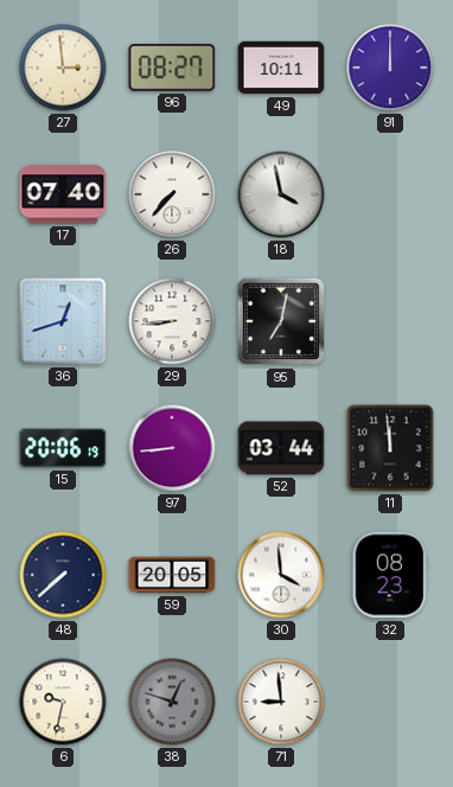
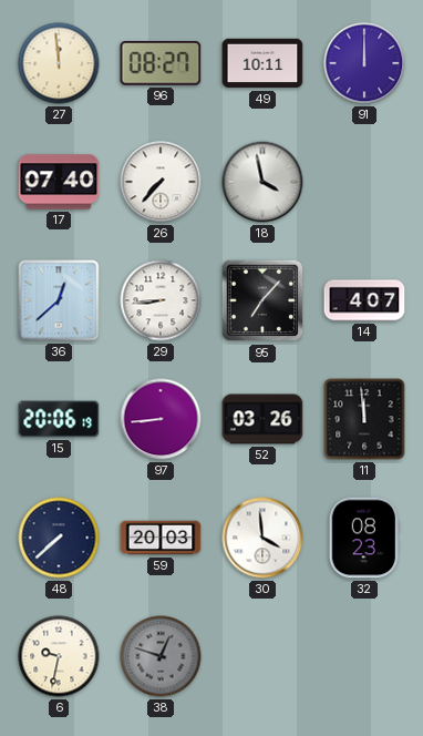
27: 2:59 -> 11:59 (59, 63)
36: 12:42 -> 12:38 (59, 300)
95: 7:02 -> 7:07 (262, 300)
14: none -> 4:07 (364, 300)
52: 03:44 -> 03:26 (262, 419)
59: 20:05 -> 20:03 (161, 538)
71: 8:59 -> none (281, 702)
